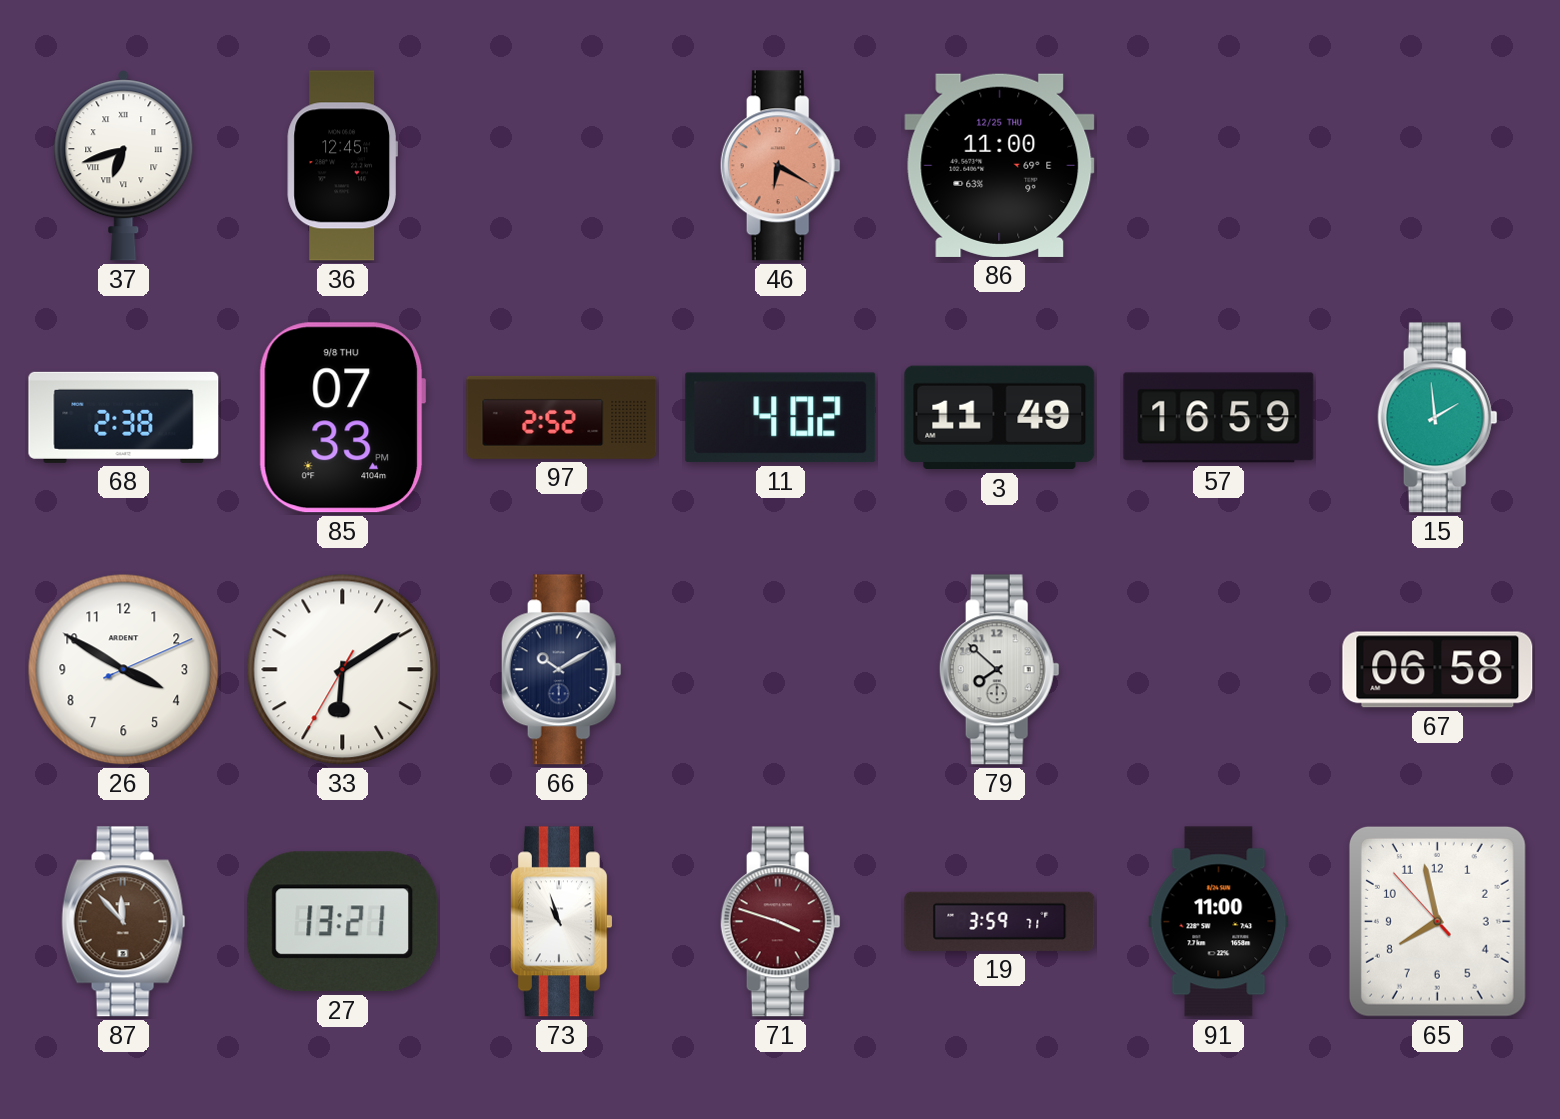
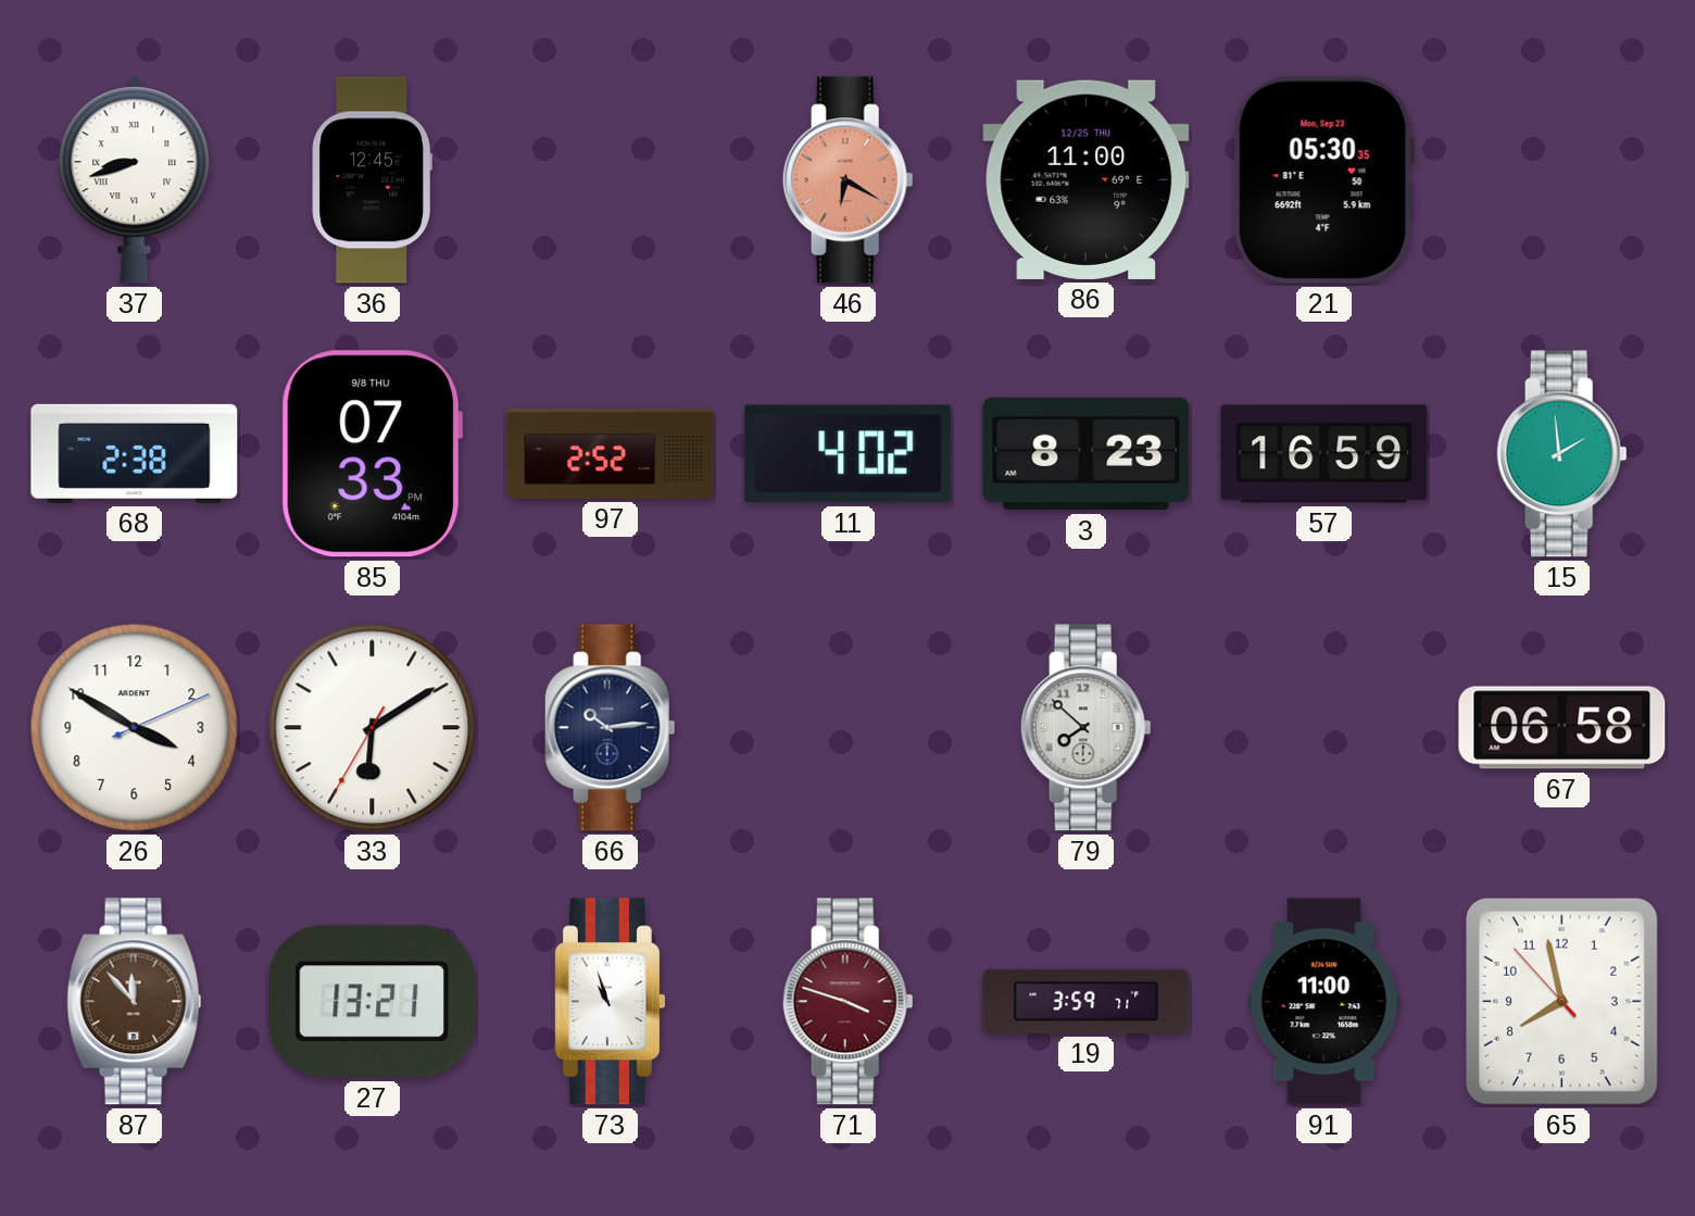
37: 6:42 -> 8:42 (135, 180)
21: none -> 05:30 (1323, 180)
3: 11:49 -> 8:23 (1087, 454)
66: 10:10 -> 10:14 (610, 728)
